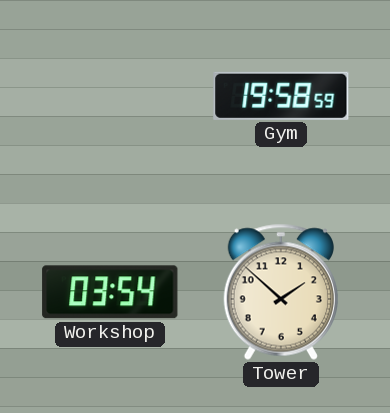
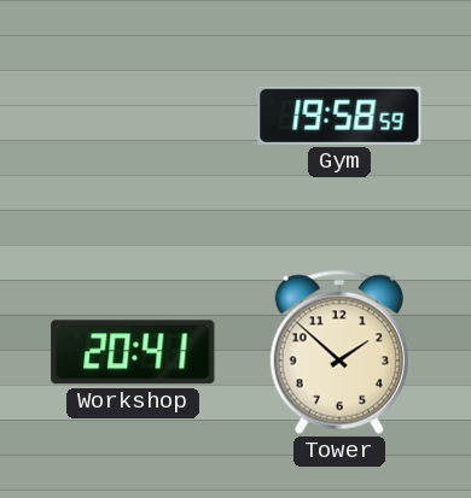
Workshop: 03:54 -> 20:41 (133, 352)
